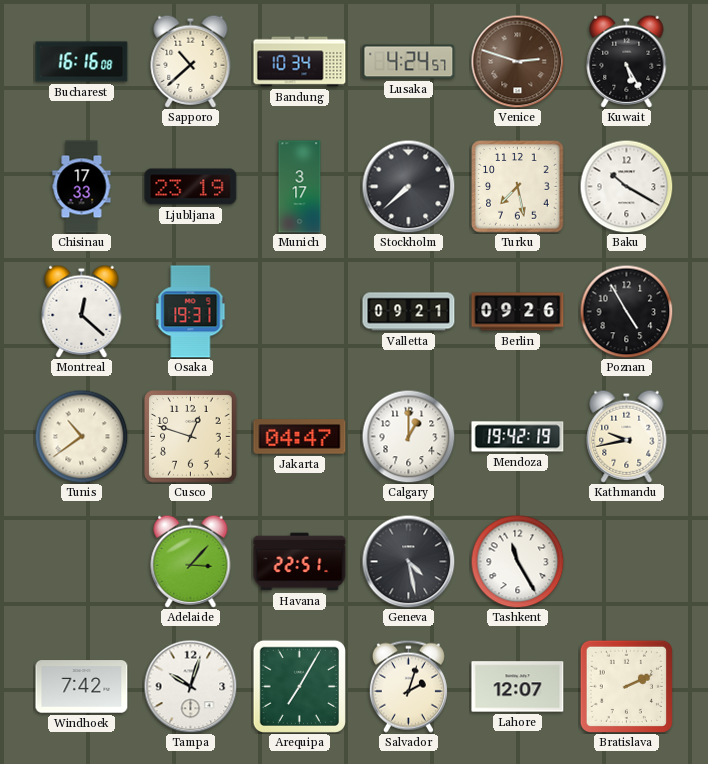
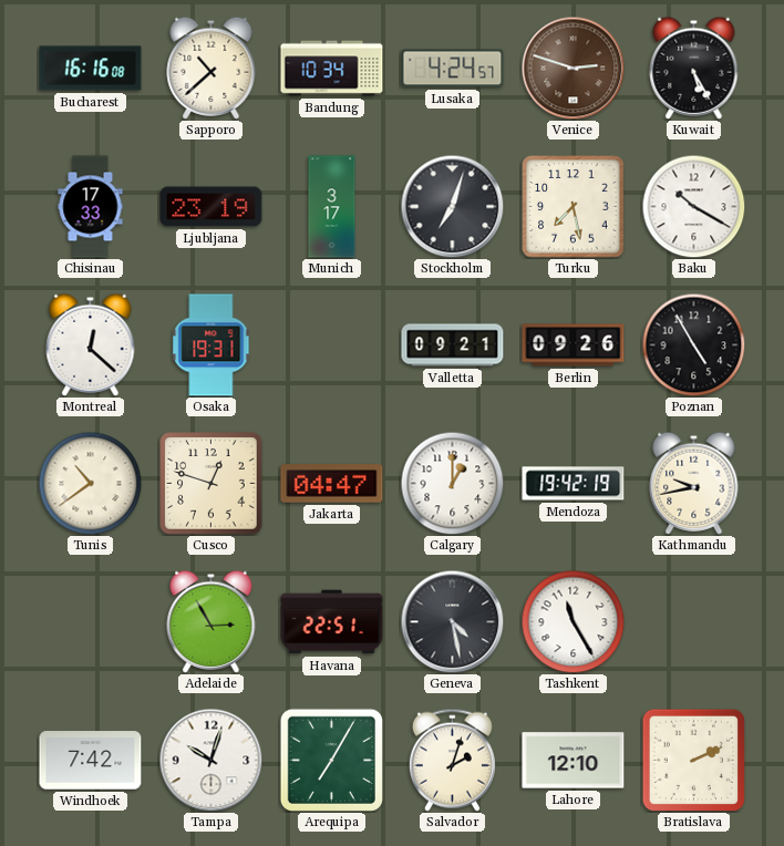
Stockholm: 7:38 -> 7:03 (452, 206)
Adelaide: 3:07 -> 2:55 (212, 621)
Lahore: 12:07 -> 12:10 (574, 761)
